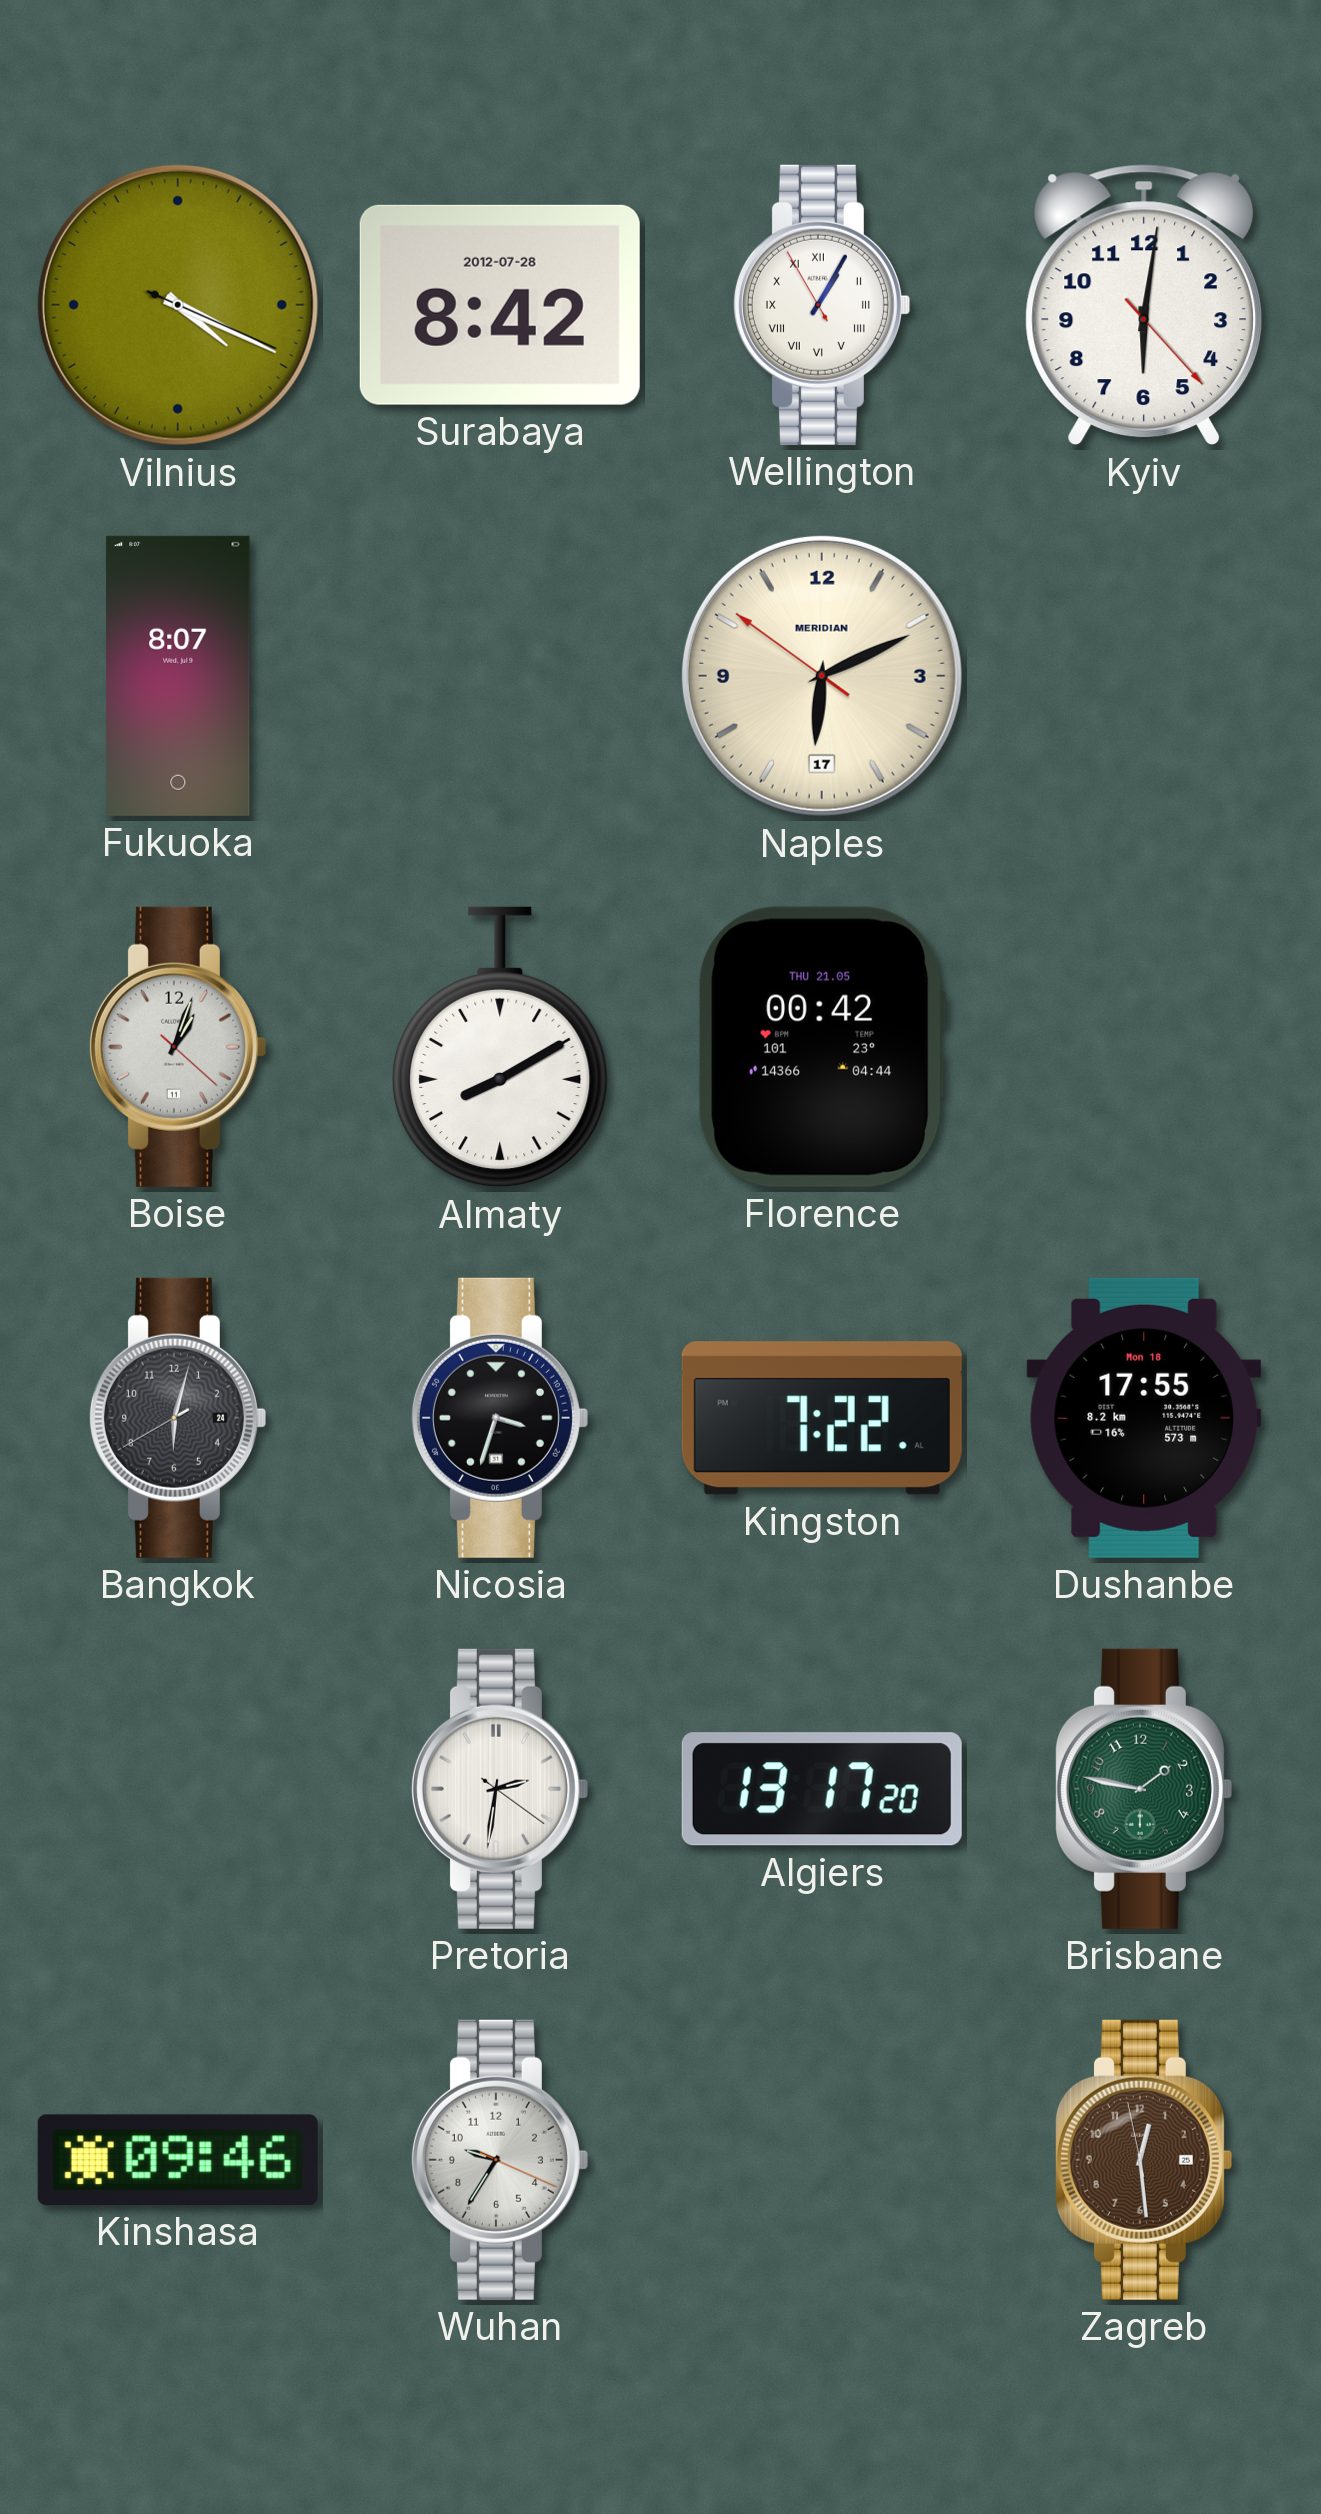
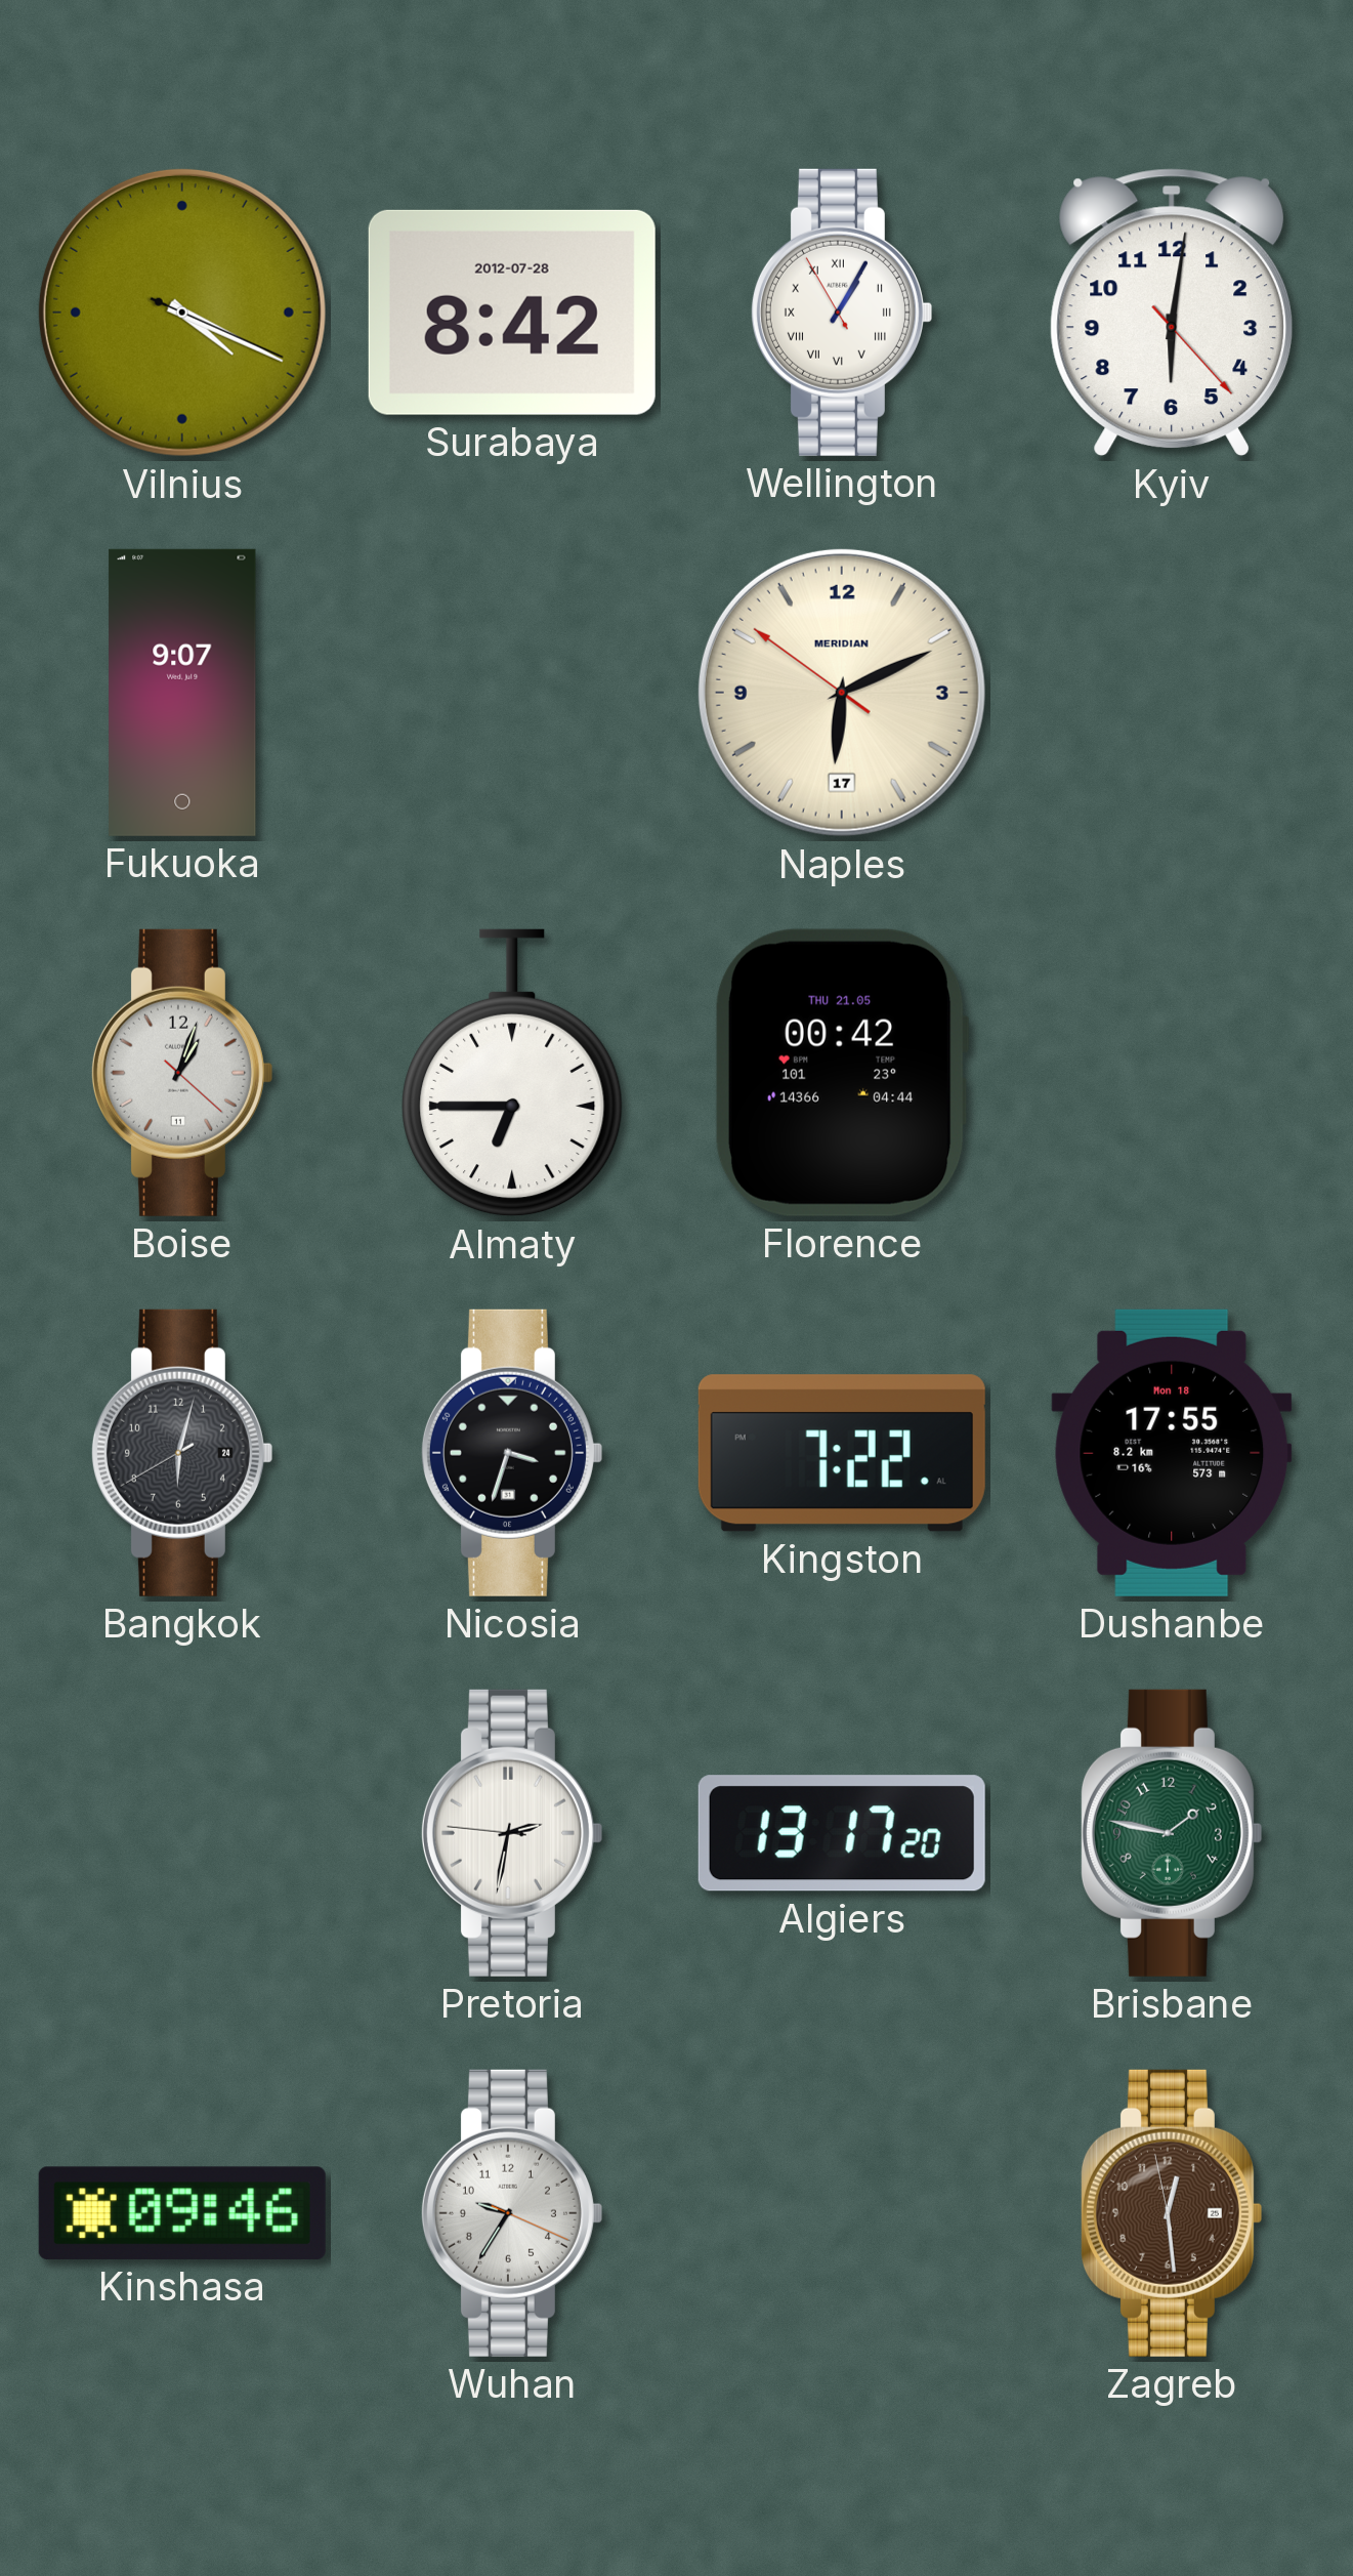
Fukuoka: 8:07 -> 9:07 (182, 693)
Almaty: 8:10 -> 6:45 (512, 1073)
Pretoria: 2:31:21 -> 2:31:46 (511, 1833)
